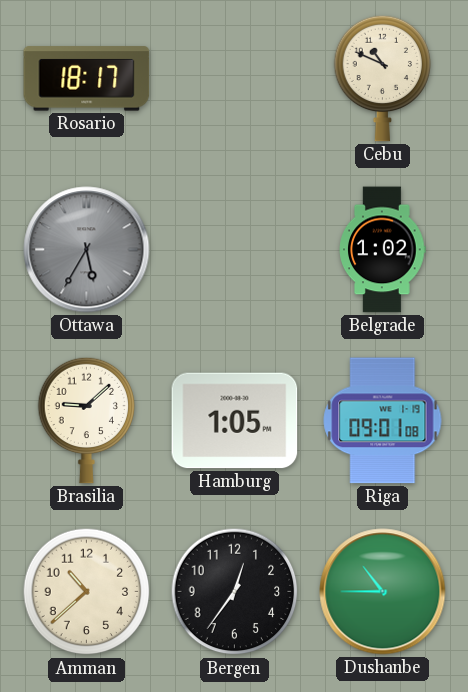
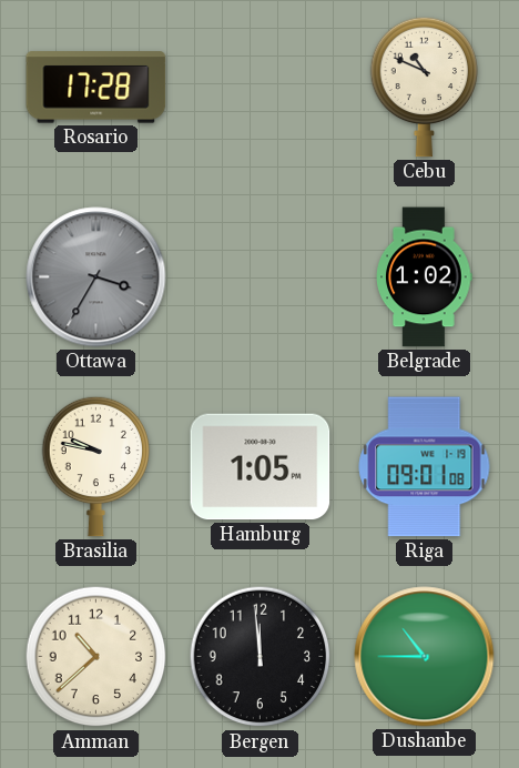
Rosario: 18:17 -> 17:28 (96, 88)
Ottawa: 5:35 -> 3:35 (96, 277)
Brasilia: 9:08 -> 9:47 (96, 466)
Bergen: 12:36 -> 11:59 (261, 657)
